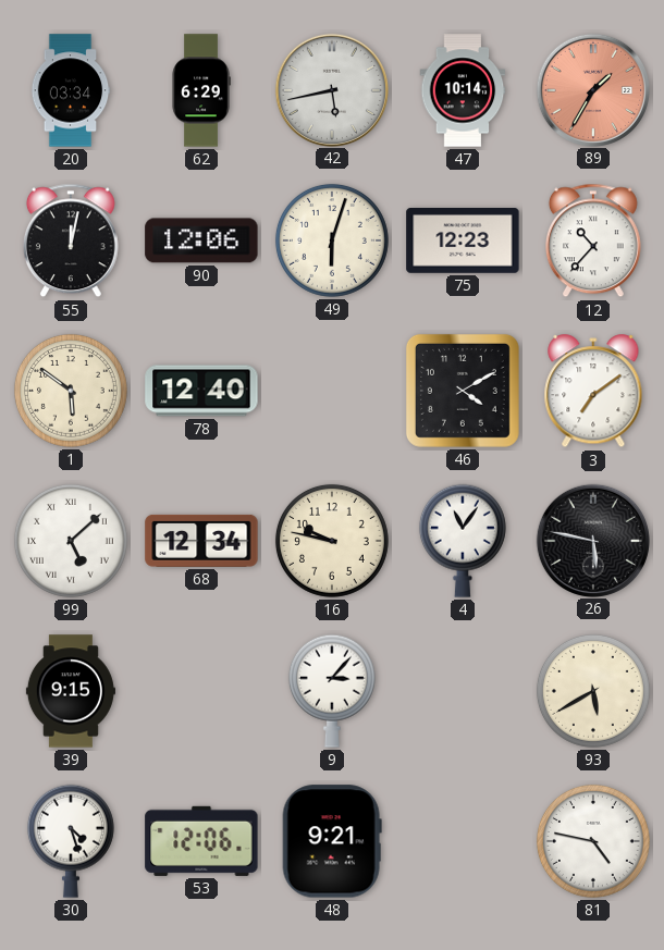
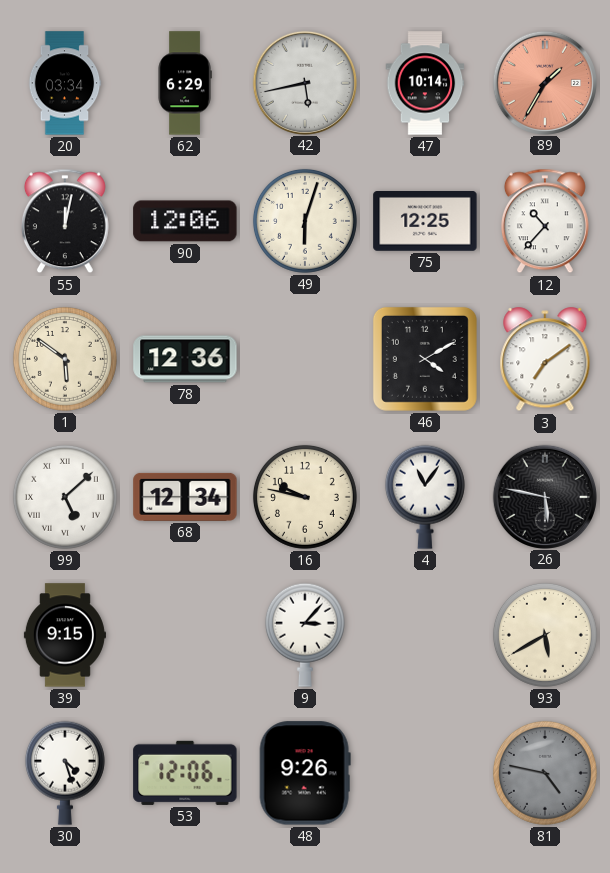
75: 12:23 -> 12:25 (425, 222)
78: 12:40 -> 12:36 (185, 359)
48: 9:21 -> 9:26 (305, 773)
81 dial: white -> grey (545, 773)
